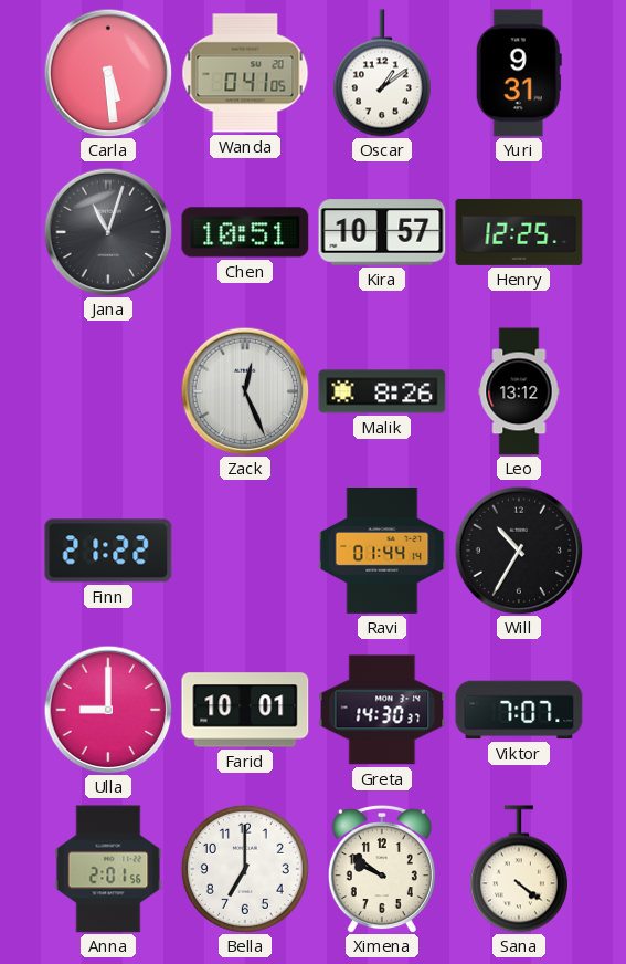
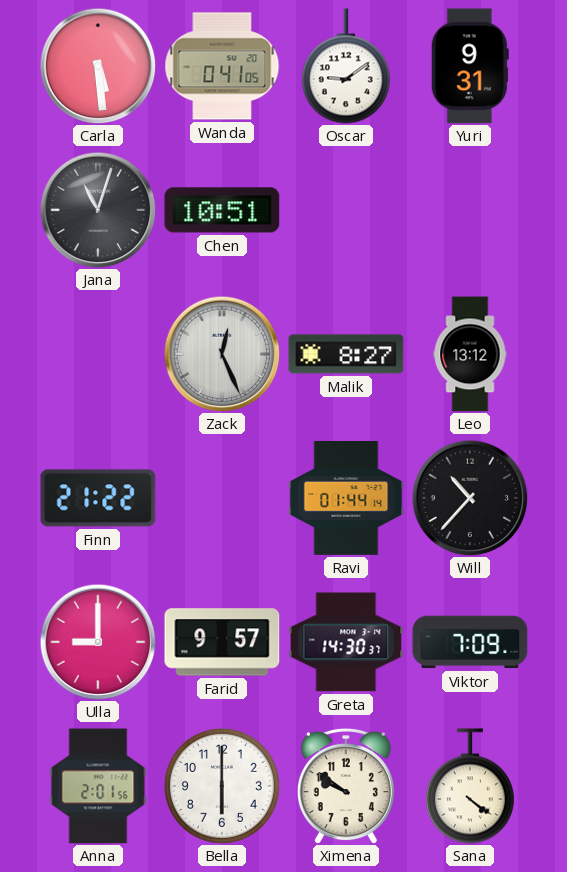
Oscar: 1:09 -> 9:09 (346, 66)
Kira: 10:57 -> none (382, 232)
Henry: 12:25 -> none (519, 232)
Malik: 8:26 -> 8:27 (346, 354)
Will: 10:35 -> 10:37 (470, 498)
Farid: 10:01 -> 9:57 (222, 642)
Viktor: 7:07 -> 7:09 (470, 642)
Bella: 7:00 -> 6:00 (222, 786)
